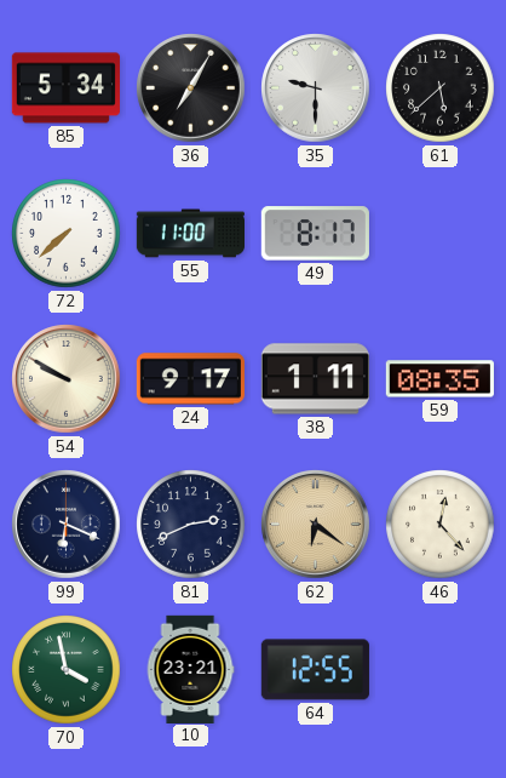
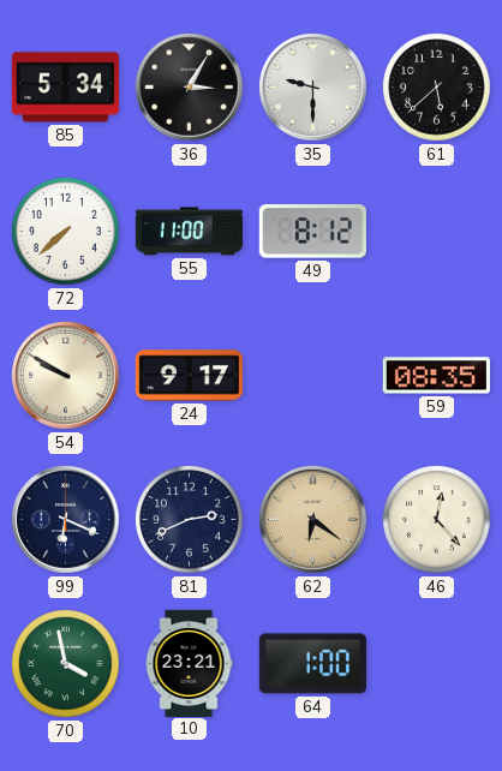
36: 7:05 -> 3:05 (190, 88)
49: 8:17 -> 8:12 (312, 232)
38: 1:11 -> none (315, 379)
64: 12:55 -> 1:00 (312, 664)
